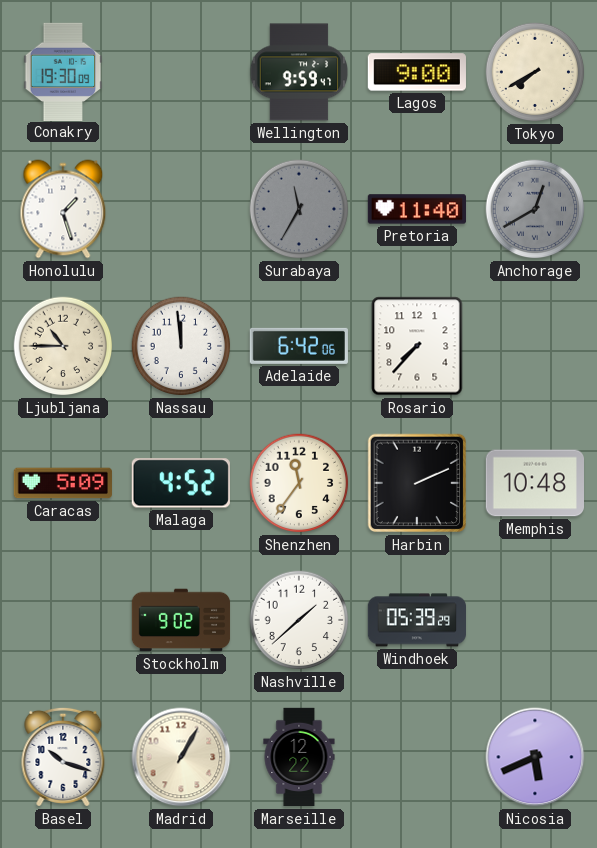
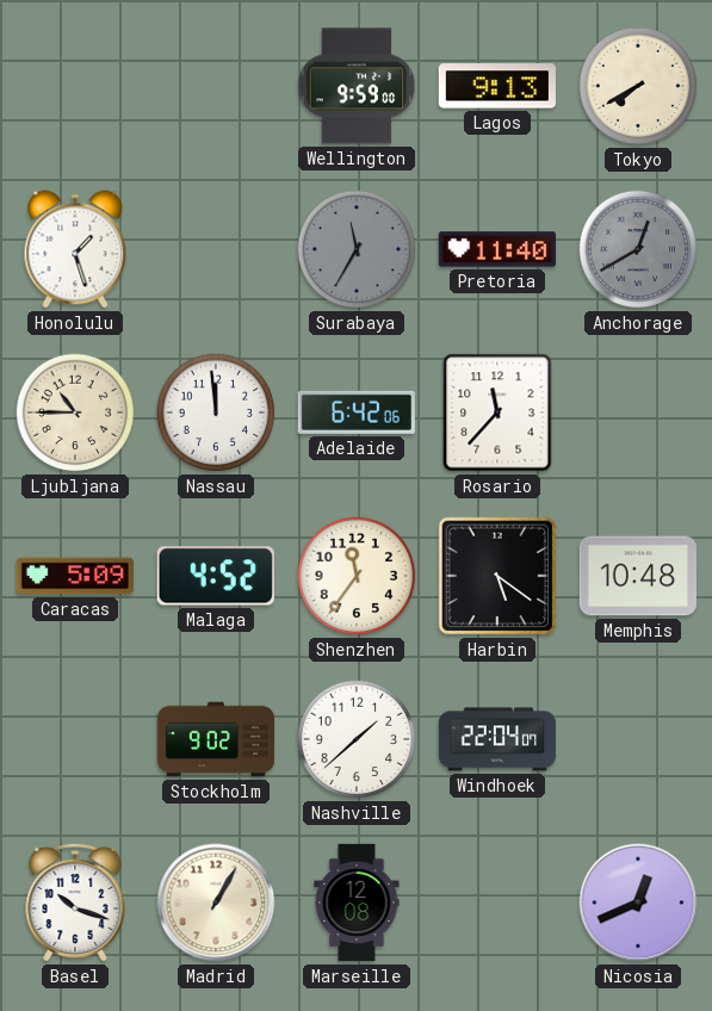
Conakry: 19:30 -> none (63, 71)
Wellington: 9:59:47 -> 9:59:00 (357, 86)
Lagos: 9:00 -> 9:13 (497, 86)
Rosario: 7:37 -> 11:37 (497, 413)
Harbin: 2:11 -> 5:21 (497, 576)
Windhoek: 05:39 -> 22:04 (496, 739)
Marseille: 12:22 -> 12:08 (357, 903)
Nicosia: 5:41 -> 12:41 (638, 903)
